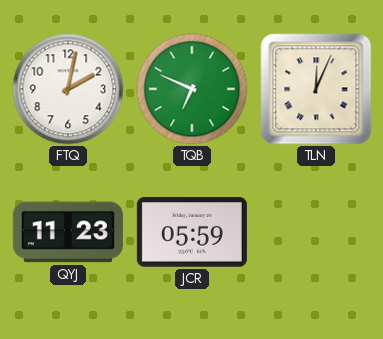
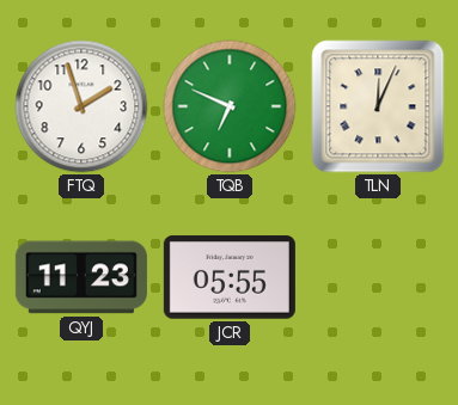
FTQ: 2:02 -> 1:57 (81, 106)
JCR: 05:59 -> 05:55 (230, 277)
